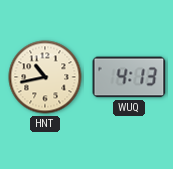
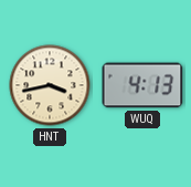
HNT: 10:43 -> 3:43 (50, 85)
